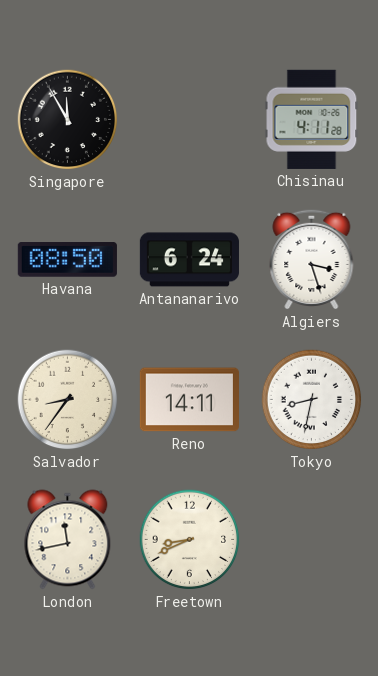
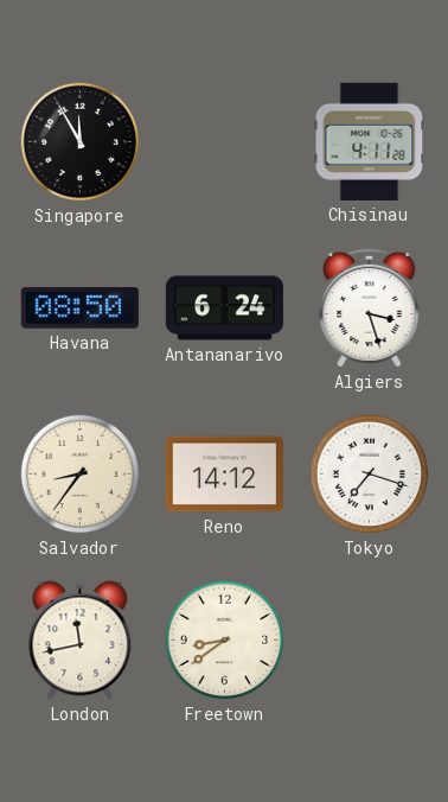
Reno: 14:11 -> 14:12 (224, 475)
Tokyo: 8:32 -> 7:18 (370, 475)
Freetown: 8:41 -> 8:39 (225, 641)
